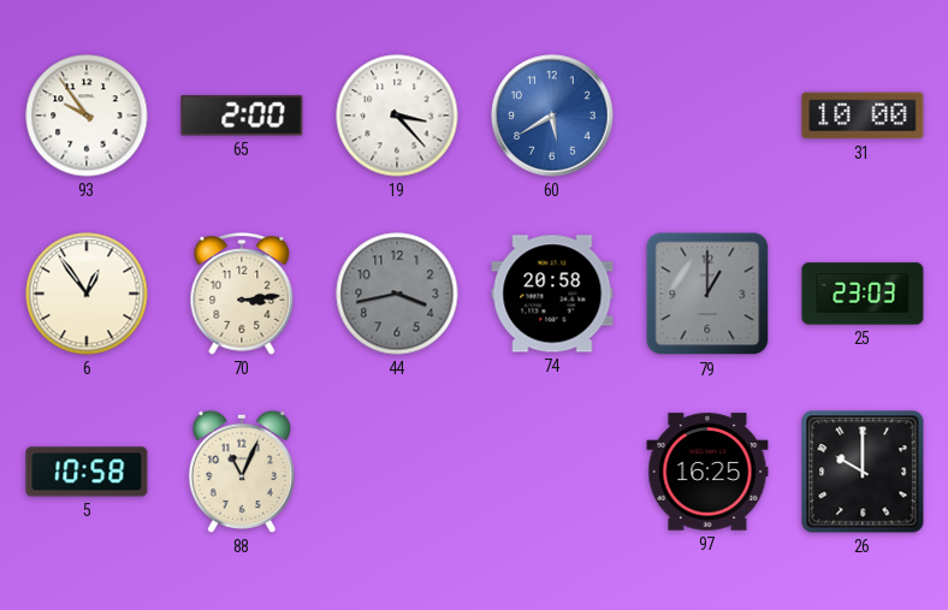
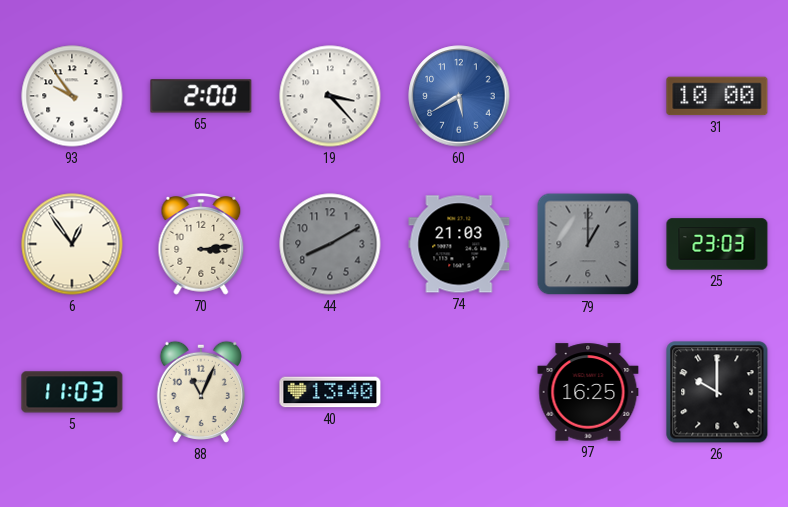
44: 3:43 -> 8:10 (330, 244)
74: 20:58 -> 21:03 (459, 244)
5: 10:58 -> 11:03 (72, 392)
40: none -> 13:40 (330, 392)
